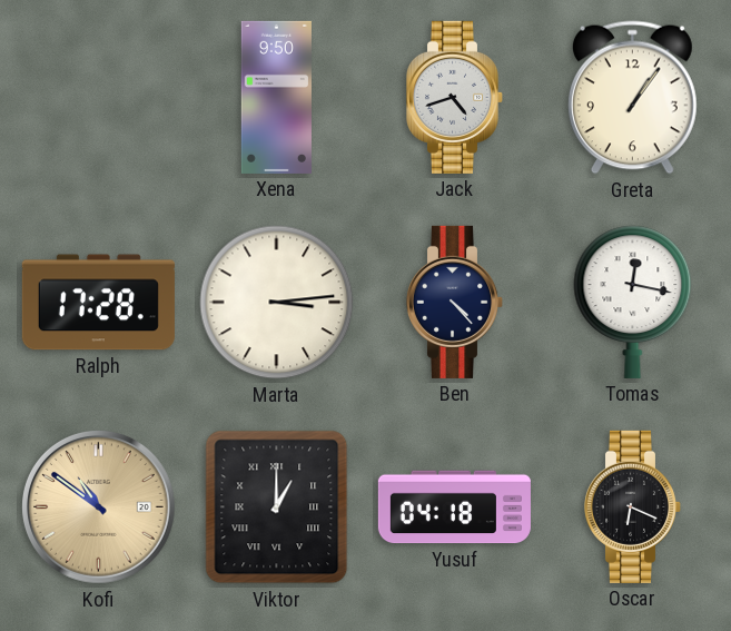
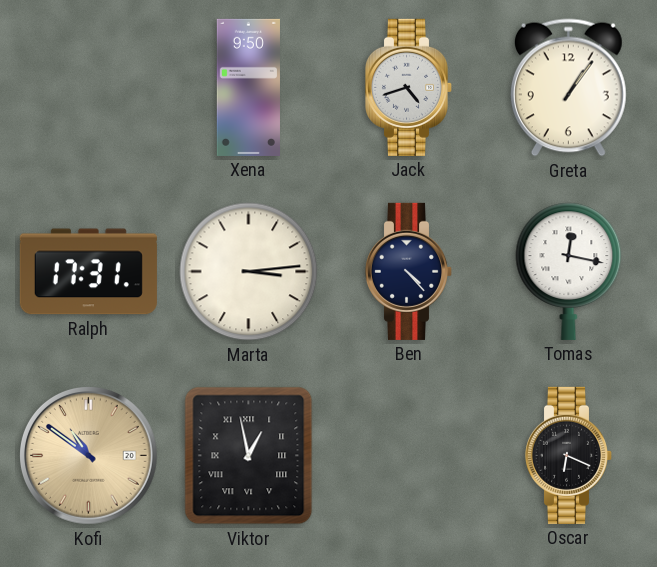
Ralph: 17:28 -> 17:31 (88, 272)
Viktor: 1:00 -> 12:58 (249, 456)
Yusuf: 04:18 -> none (454, 507)
